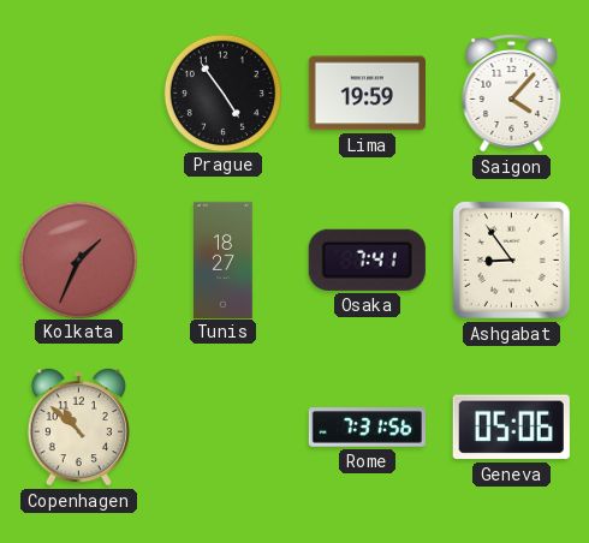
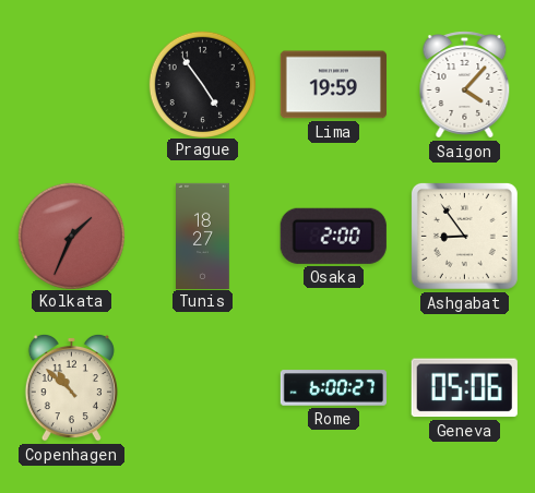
Osaka: 7:41 -> 2:00 (333, 236)
Rome: 7:31 -> 6:00 (333, 388)
